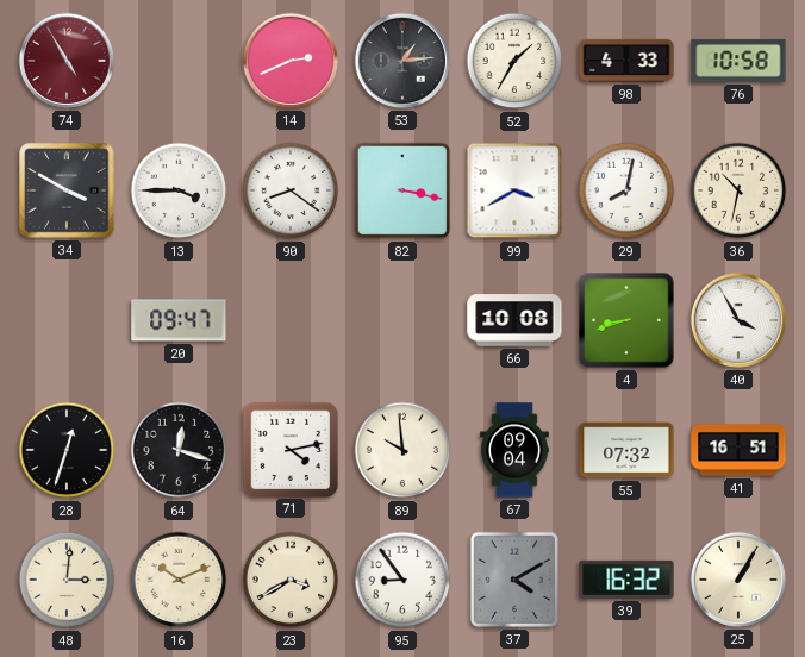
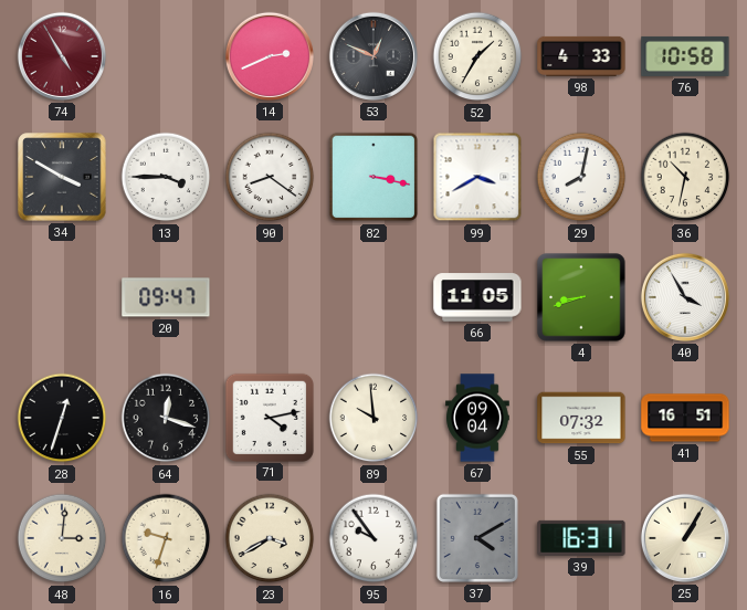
53: 1:14 -> 12:49 (373, 56)
66: 10:08 -> 11:05 (477, 297)
16: 10:11 -> 9:33 (166, 538)
95: 8:54 -> 9:54 (373, 538)
39: 16:32 -> 16:31 (581, 538)
